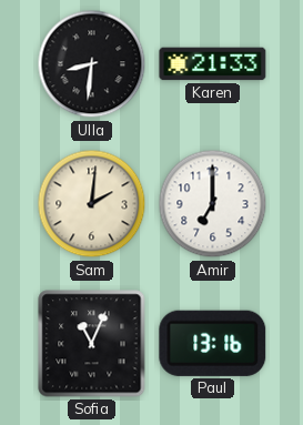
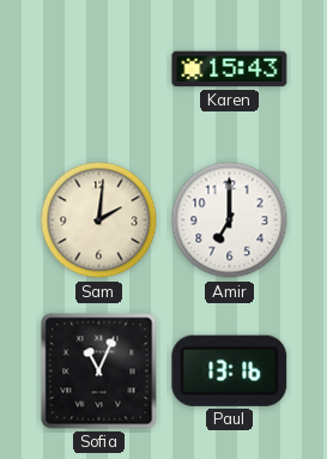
Ulla: 8:31 -> none (92, 64)
Karen: 21:33 -> 15:43 (230, 70)
